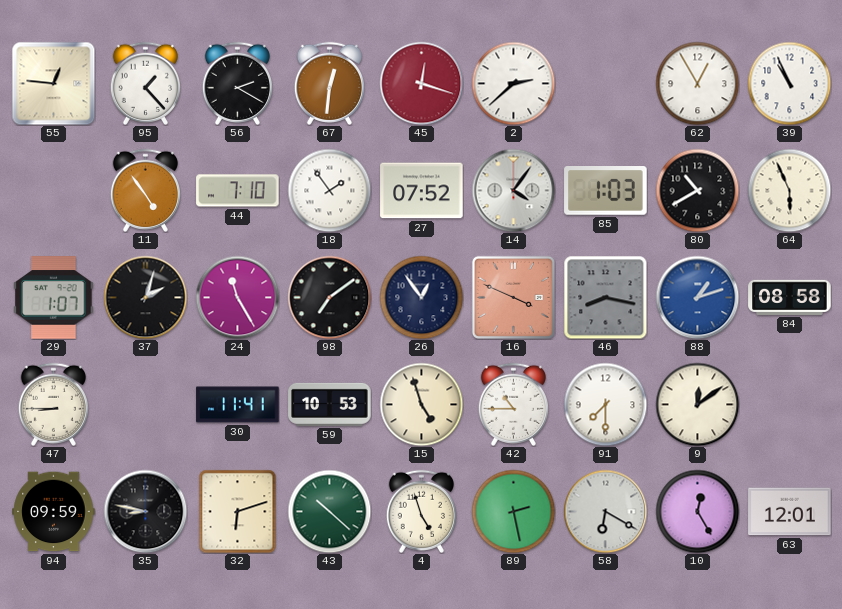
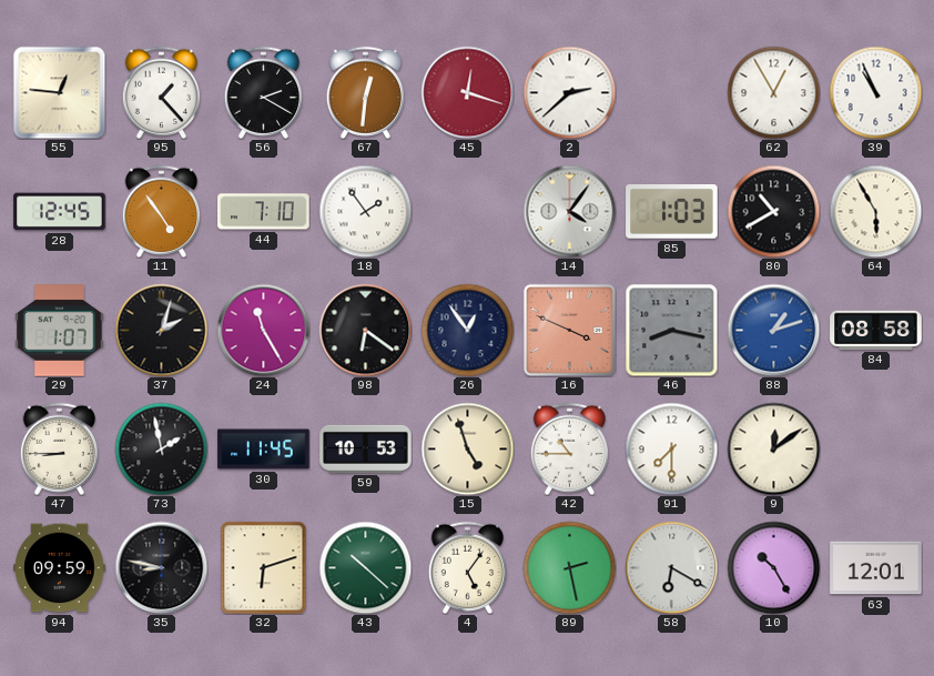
28: none -> 12:45 (60, 212)
27: 07:52 -> none (422, 191)
64: 5:56 -> 5:55 (875, 211)
98: 7:09 -> 6:21 (365, 330)
73: none -> 1:58 (161, 448)
30: 11:41 -> 11:45 (264, 450)
4: 4:57 -> 5:06 (467, 567)
10: 12:25 -> 10:25 (773, 567)
